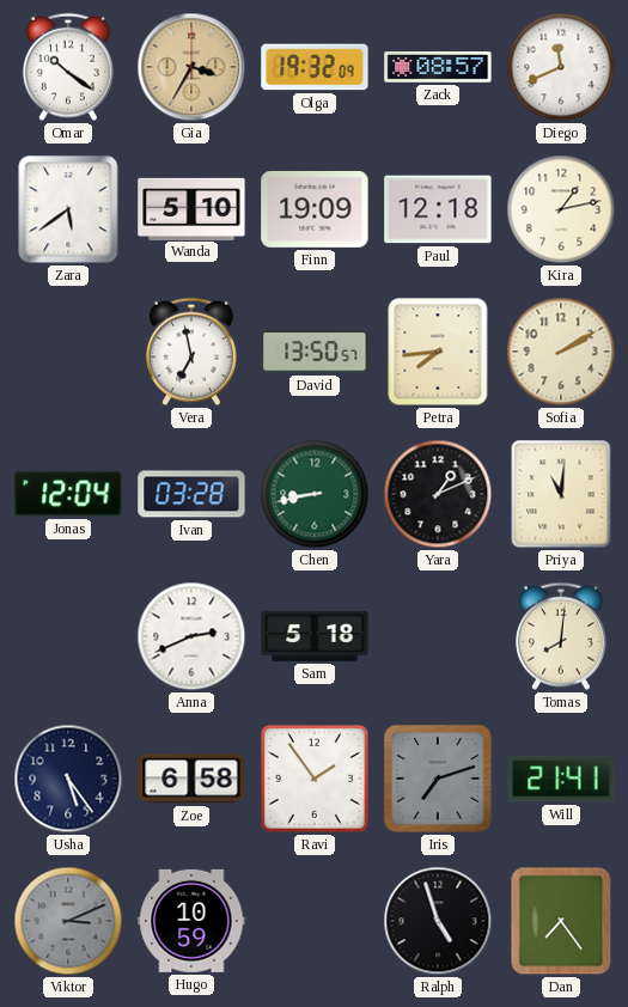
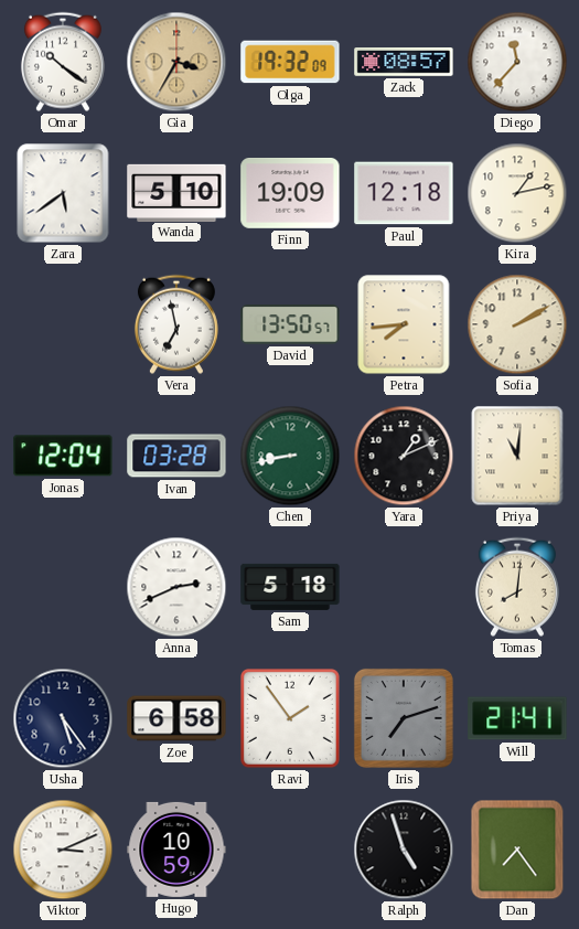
Diego: 11:41 -> 11:37 (517, 62)
Viktor dial: grey -> white (63, 850)
